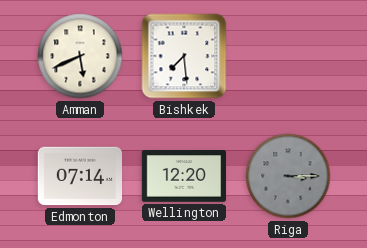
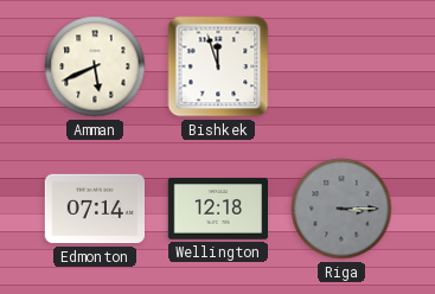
Bishkek: 7:29 -> 11:57 (218, 66)
Wellington: 12:20 -> 12:18 (217, 209)
